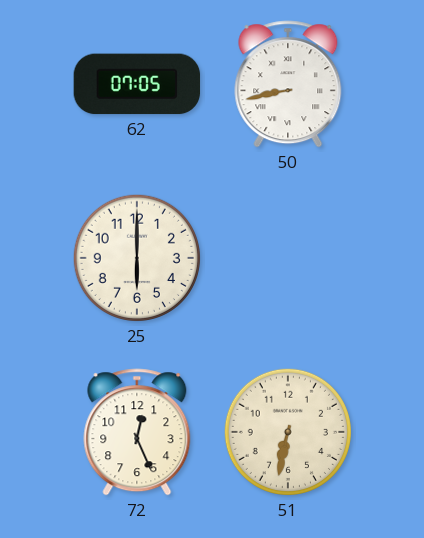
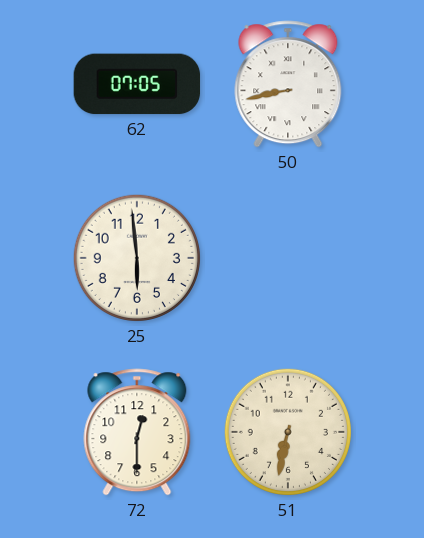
25: 6:00 -> 5:59 (137, 258)
72: 12:26 -> 12:30 (137, 432)
